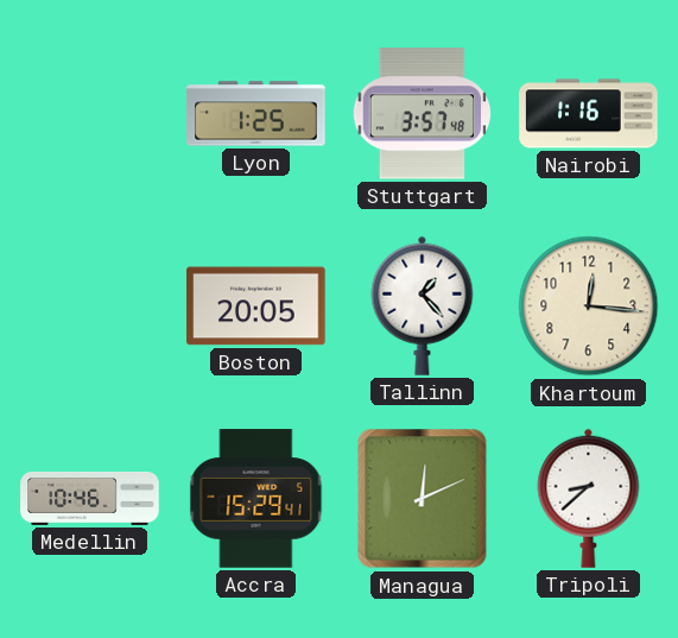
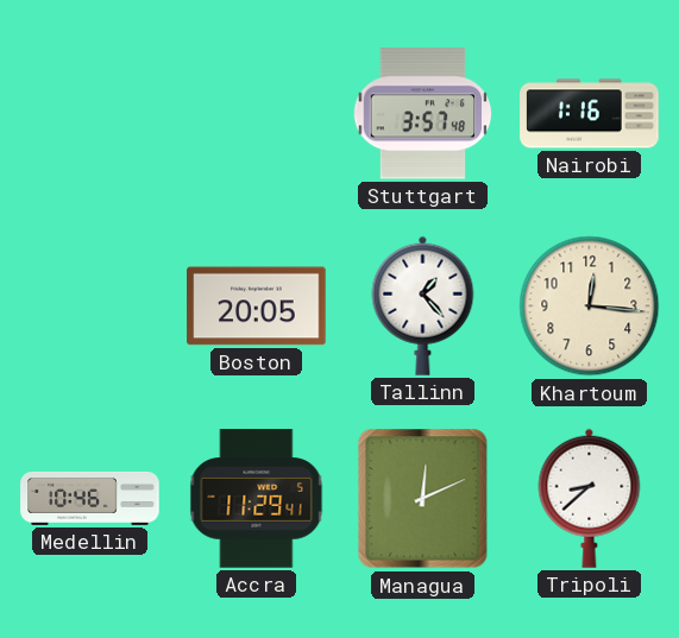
Lyon: 1:25 -> none (256, 114)
Accra: 15:29 -> 11:29 (257, 499)
